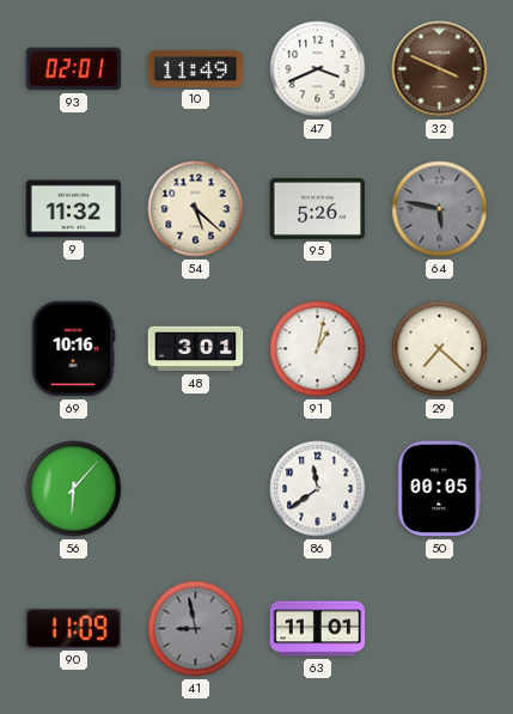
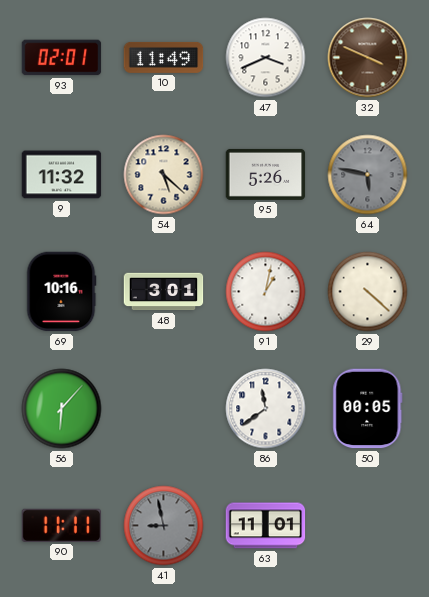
29: 7:22 -> 4:22 (368, 292)
90: 11:09 -> 11:11 (62, 525)
